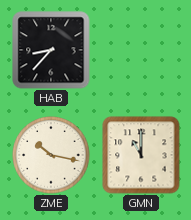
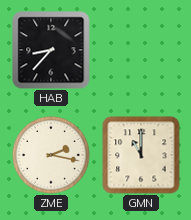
ZME: 10:17 -> 2:17 (51, 155)
